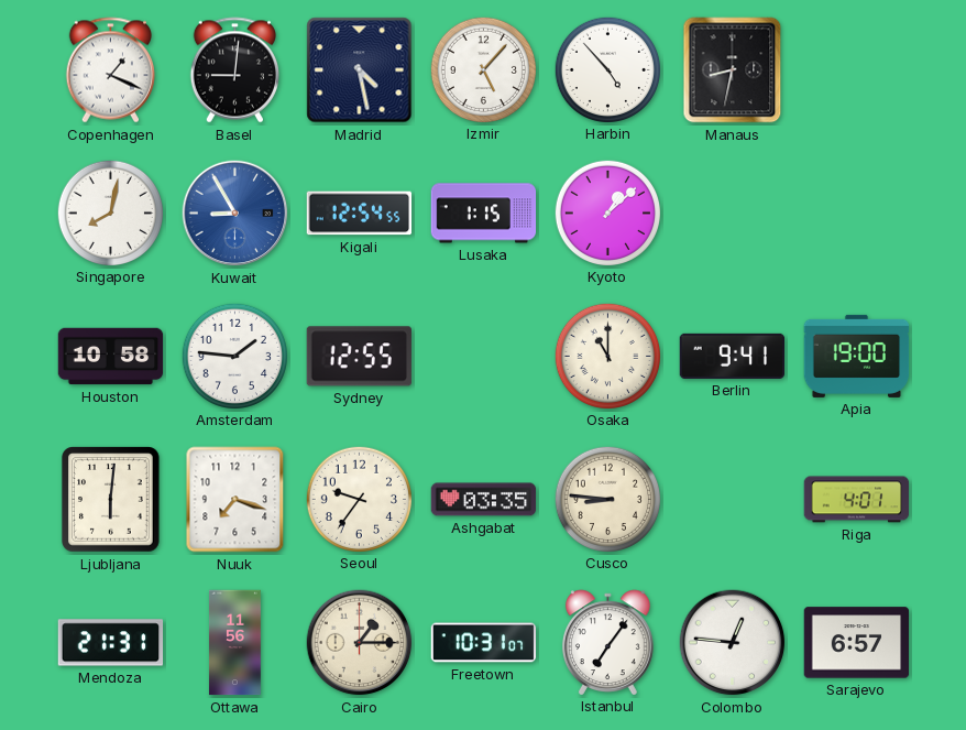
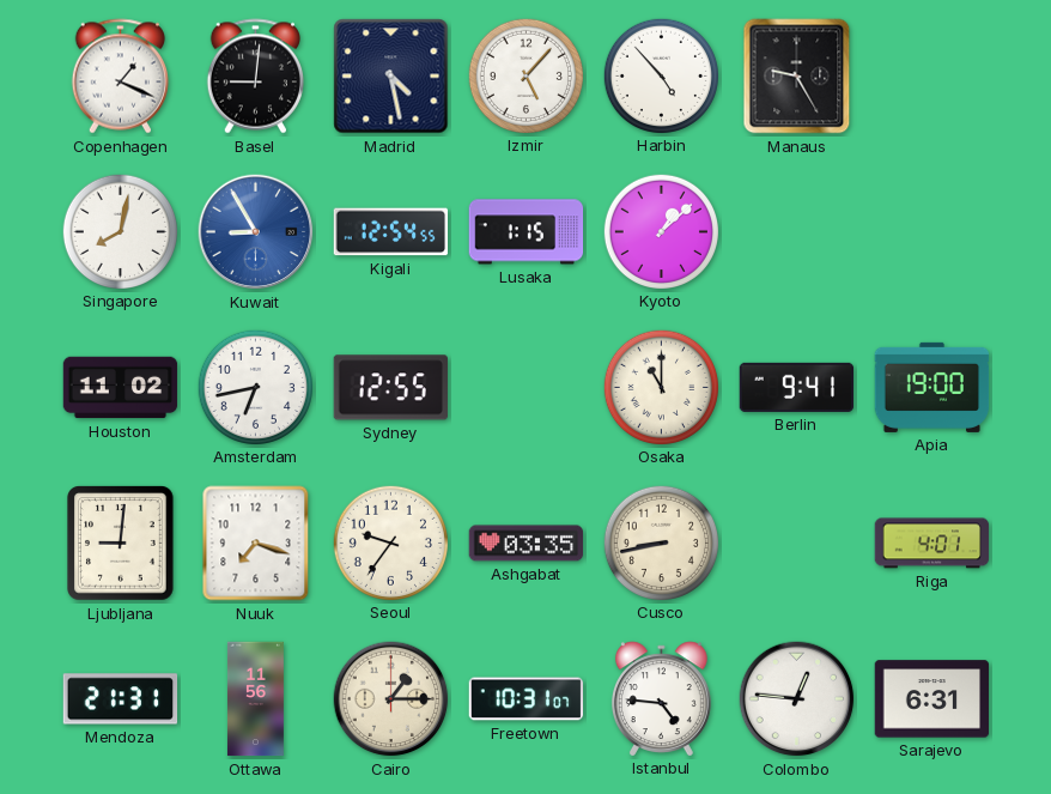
Manaus: 8:32 -> 9:25 (797, 77)
Houston: 10:58 -> 11:02 (121, 388)
Amsterdam: 1:46 -> 6:43 (255, 387)
Ljubljana: 6:01 -> 9:01 (121, 544)
Cusco: 8:46 -> 8:43 (661, 543)
Istanbul: 7:06 -> 4:46 (661, 698)
Sarajevo: 6:57 -> 6:31 (932, 699)
